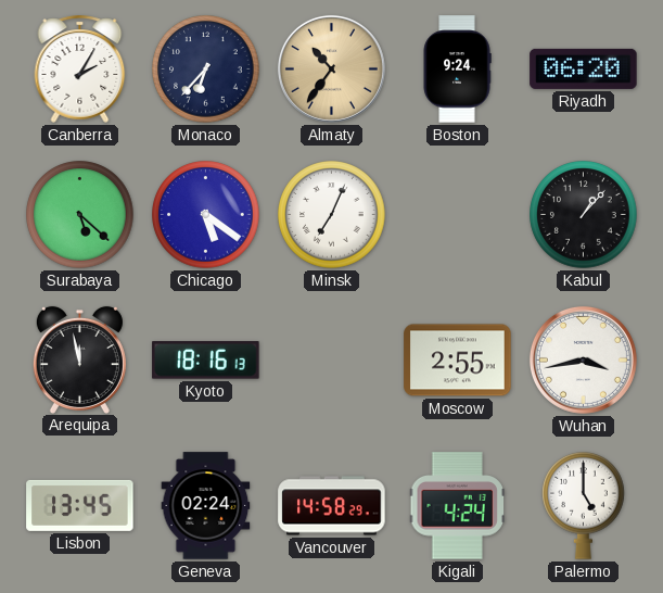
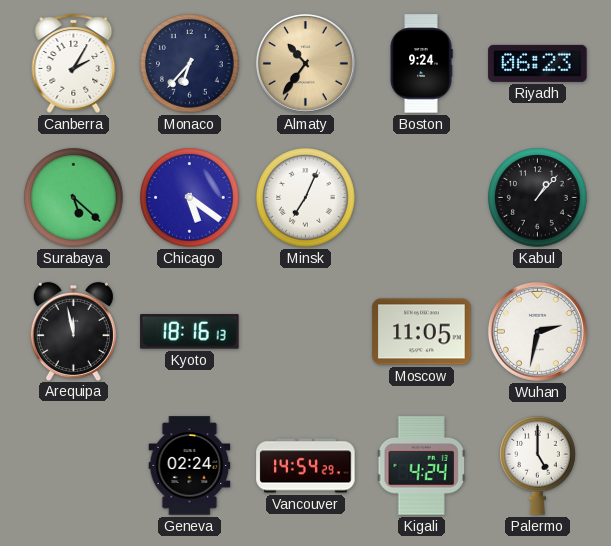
Riyadh: 06:20 -> 06:23 (538, 63)
Moscow: 2:55 -> 11:05 (422, 332)
Wuhan: 3:43 -> 2:32 (537, 331)
Lisbon: 13:45 -> none (80, 505)
Vancouver: 14:58 -> 14:54 (306, 466)
